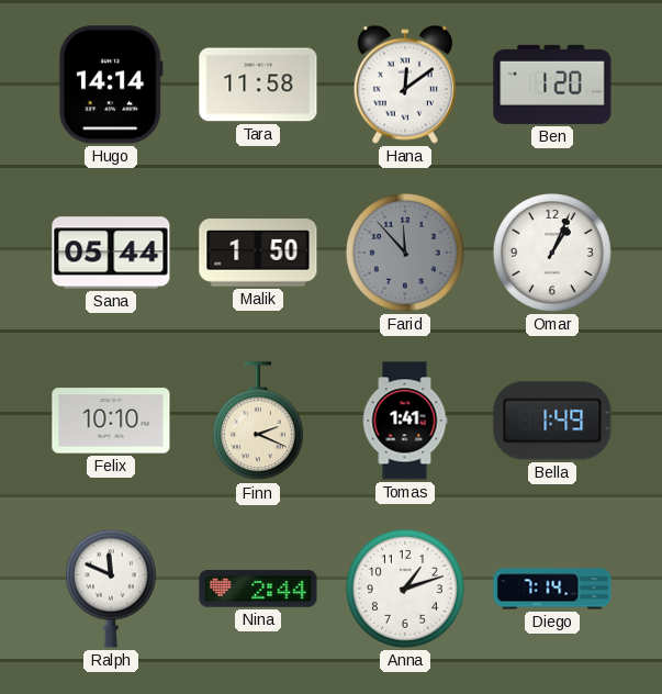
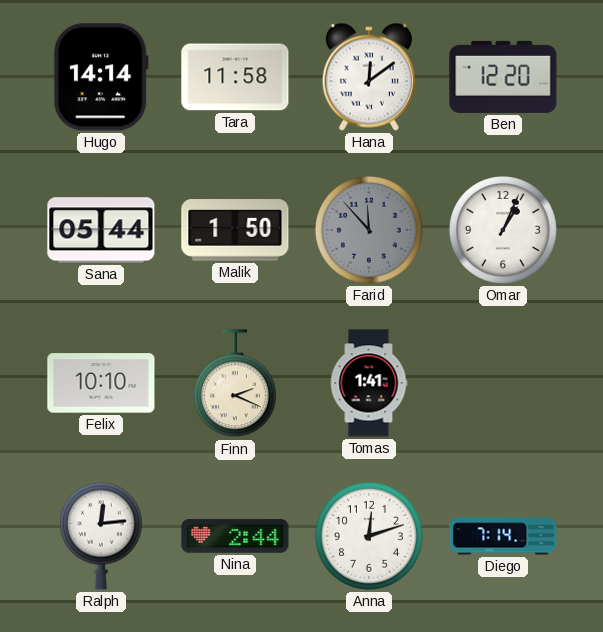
Ben: 1:20 -> 12:20 (503, 77)
Bella: 1:49 -> none (552, 421)
Ralph: 11:49 -> 12:14 (101, 536)
Anna: 1:12 -> 12:12 (369, 536)
